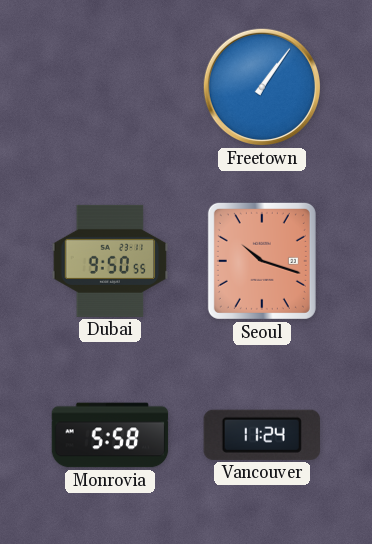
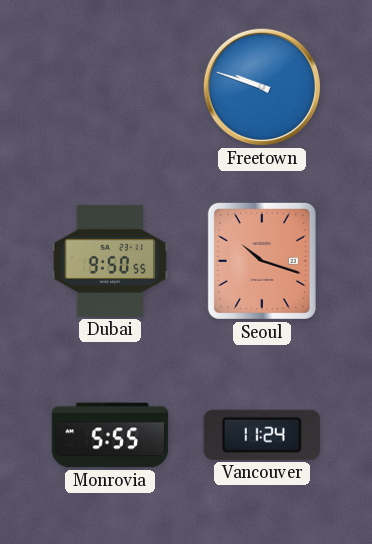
Freetown: 1:06 -> 9:48 (262, 87)
Monrovia: 5:58 -> 5:55 (110, 435)
